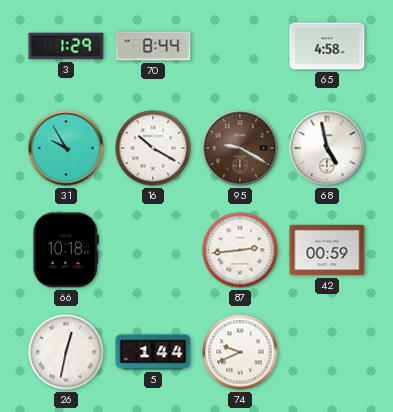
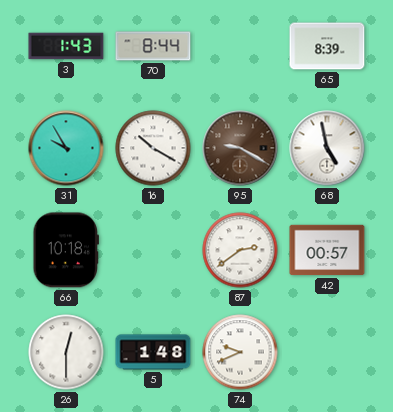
3: 1:29 -> 1:43 (66, 46)
65: 4:58 -> 8:39 (327, 46)
87: 2:44 -> 2:39 (240, 250)
42: 00:59 -> 00:57 (327, 250)
26: 12:32 -> 12:30 (66, 352)
5: 1:44 -> 1:48 (153, 352)
